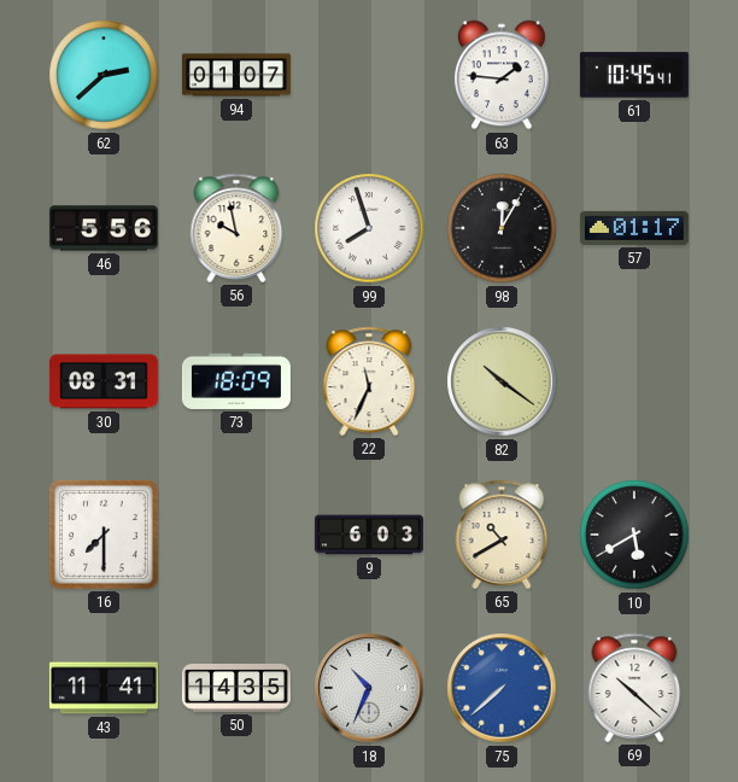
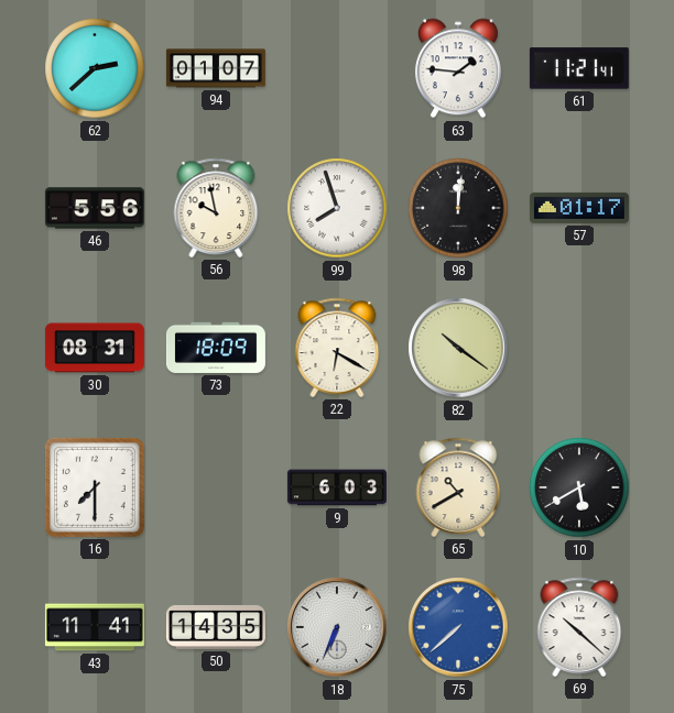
61: 10:45 -> 11:21 (579, 68)
98: 12:05 -> 12:01 (458, 208)
22: 11:34 -> 6:20 (337, 348)
18: 10:34 -> 6:34 (337, 627)
